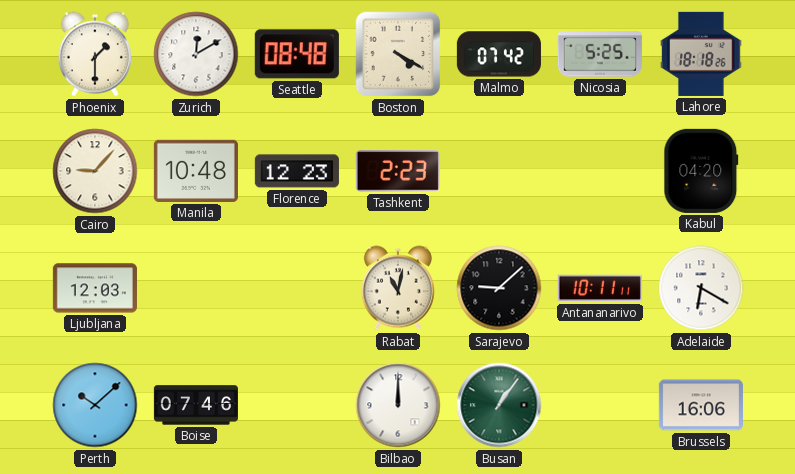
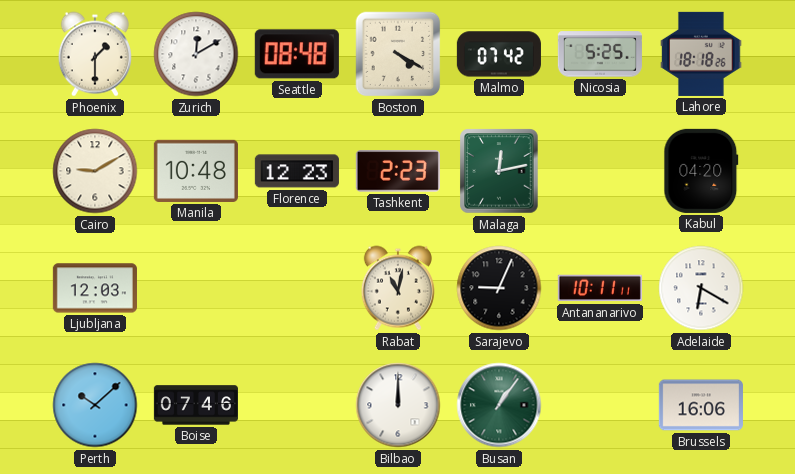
Cairo: 9:07 -> 9:10 (95, 171)
Malaga: none -> 12:13 (499, 171)
Sarajevo: 9:08 -> 9:04 (499, 288)
